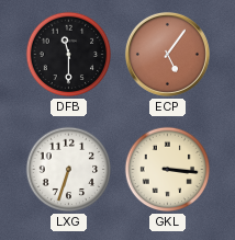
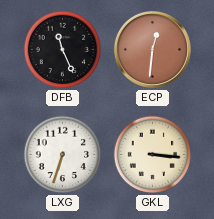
DFB: 11:30 -> 11:26 (63, 50)
ECP: 5:06 -> 12:31 (152, 49)
